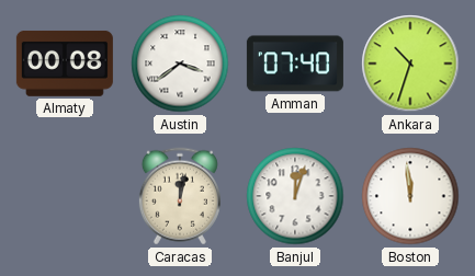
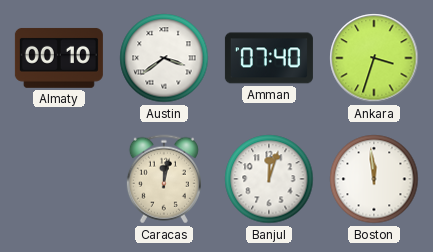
Almaty: 00:08 -> 00:10 (59, 58)
Ankara: 10:33 -> 3:33 (374, 58)
